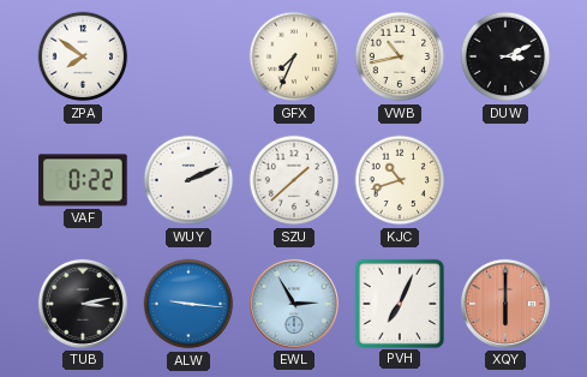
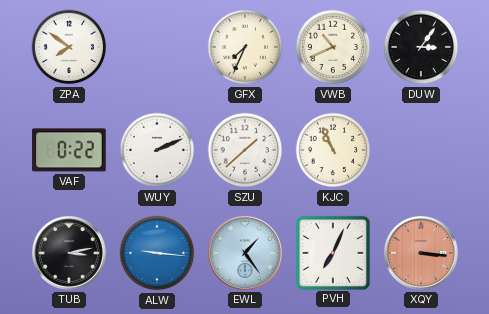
VWB: 10:43 -> 10:41 (333, 47)
DUW: 3:11 -> 3:06 (421, 47)
KJC: 10:42 -> 10:56 (333, 150)
EWL: 2:55 -> 1:24 (245, 253)
XQY: 6:00 -> 3:16 (421, 253)
